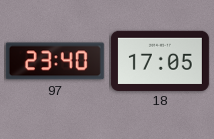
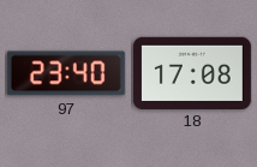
18: 17:05 -> 17:08 (192, 72)
